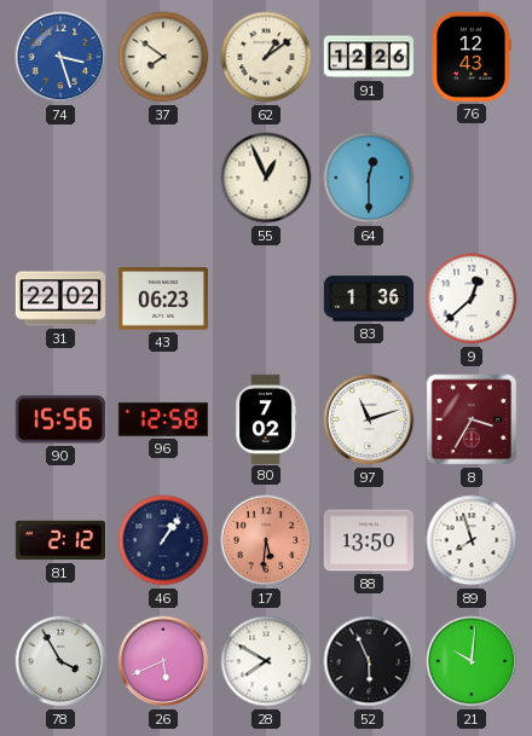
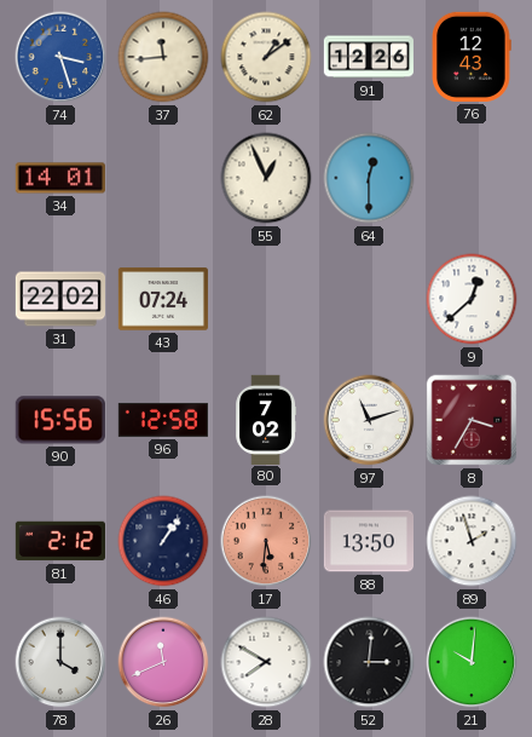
37: 7:51 -> 11:44 (163, 57)
34: none -> 14:01 (60, 178)
43: 06:23 -> 07:24 (162, 299)
83: 1:36 -> none (368, 299)
89: 7:57 -> 1:57 (472, 541)
78: 3:55 -> 4:00 (60, 662)
26: 5:41 -> 11:41 (163, 662)
52: 5:56 -> 3:01 (369, 662)
